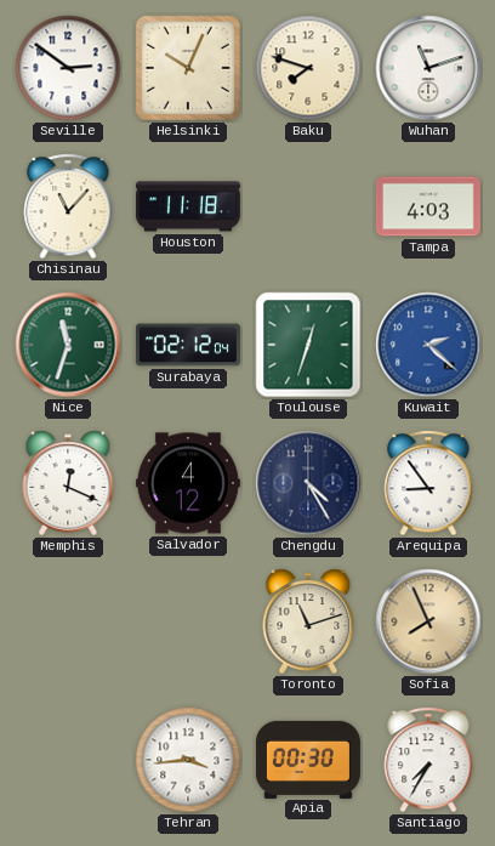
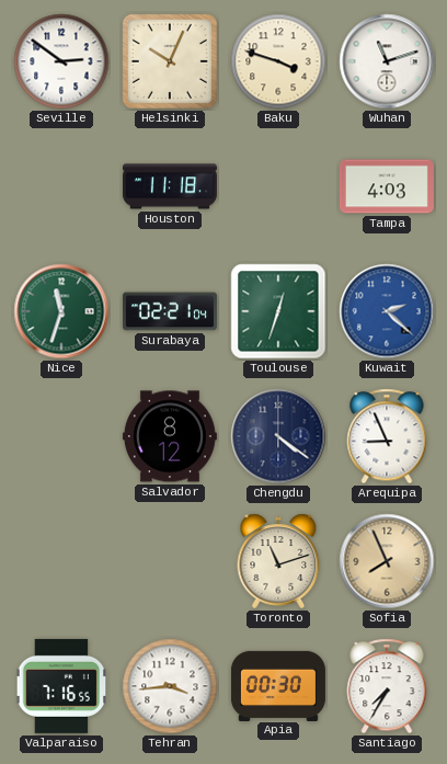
Baku: 7:48 -> 3:48 (278, 61)
Chisinau: 11:07 -> none (68, 206)
Surabaya: 02:12 -> 02:21 (170, 311)
Memphis: 12:19 -> none (68, 483)
Salvador: 4:12 -> 8:12 (170, 436)
Chengdu: 4:25 -> 4:21 (278, 436)
Arequipa: 8:54 -> 8:56 (387, 436)
Valparaiso: none -> 7:16 (61, 686)
